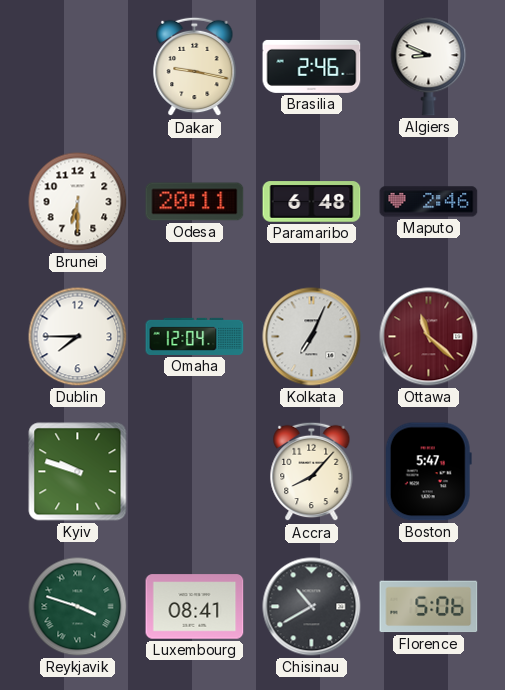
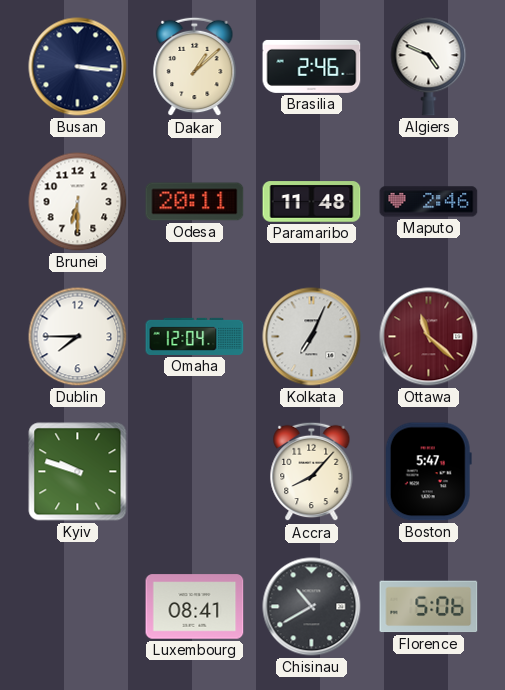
Busan: none -> 3:16 (78, 67)
Dakar: 9:17 -> 1:08 (195, 67)
Algiers: 8:49 -> 4:49 (429, 67)
Paramaribo: 6:48 -> 11:48 (312, 202)
Reykjavik: 3:48 -> none (78, 607)
